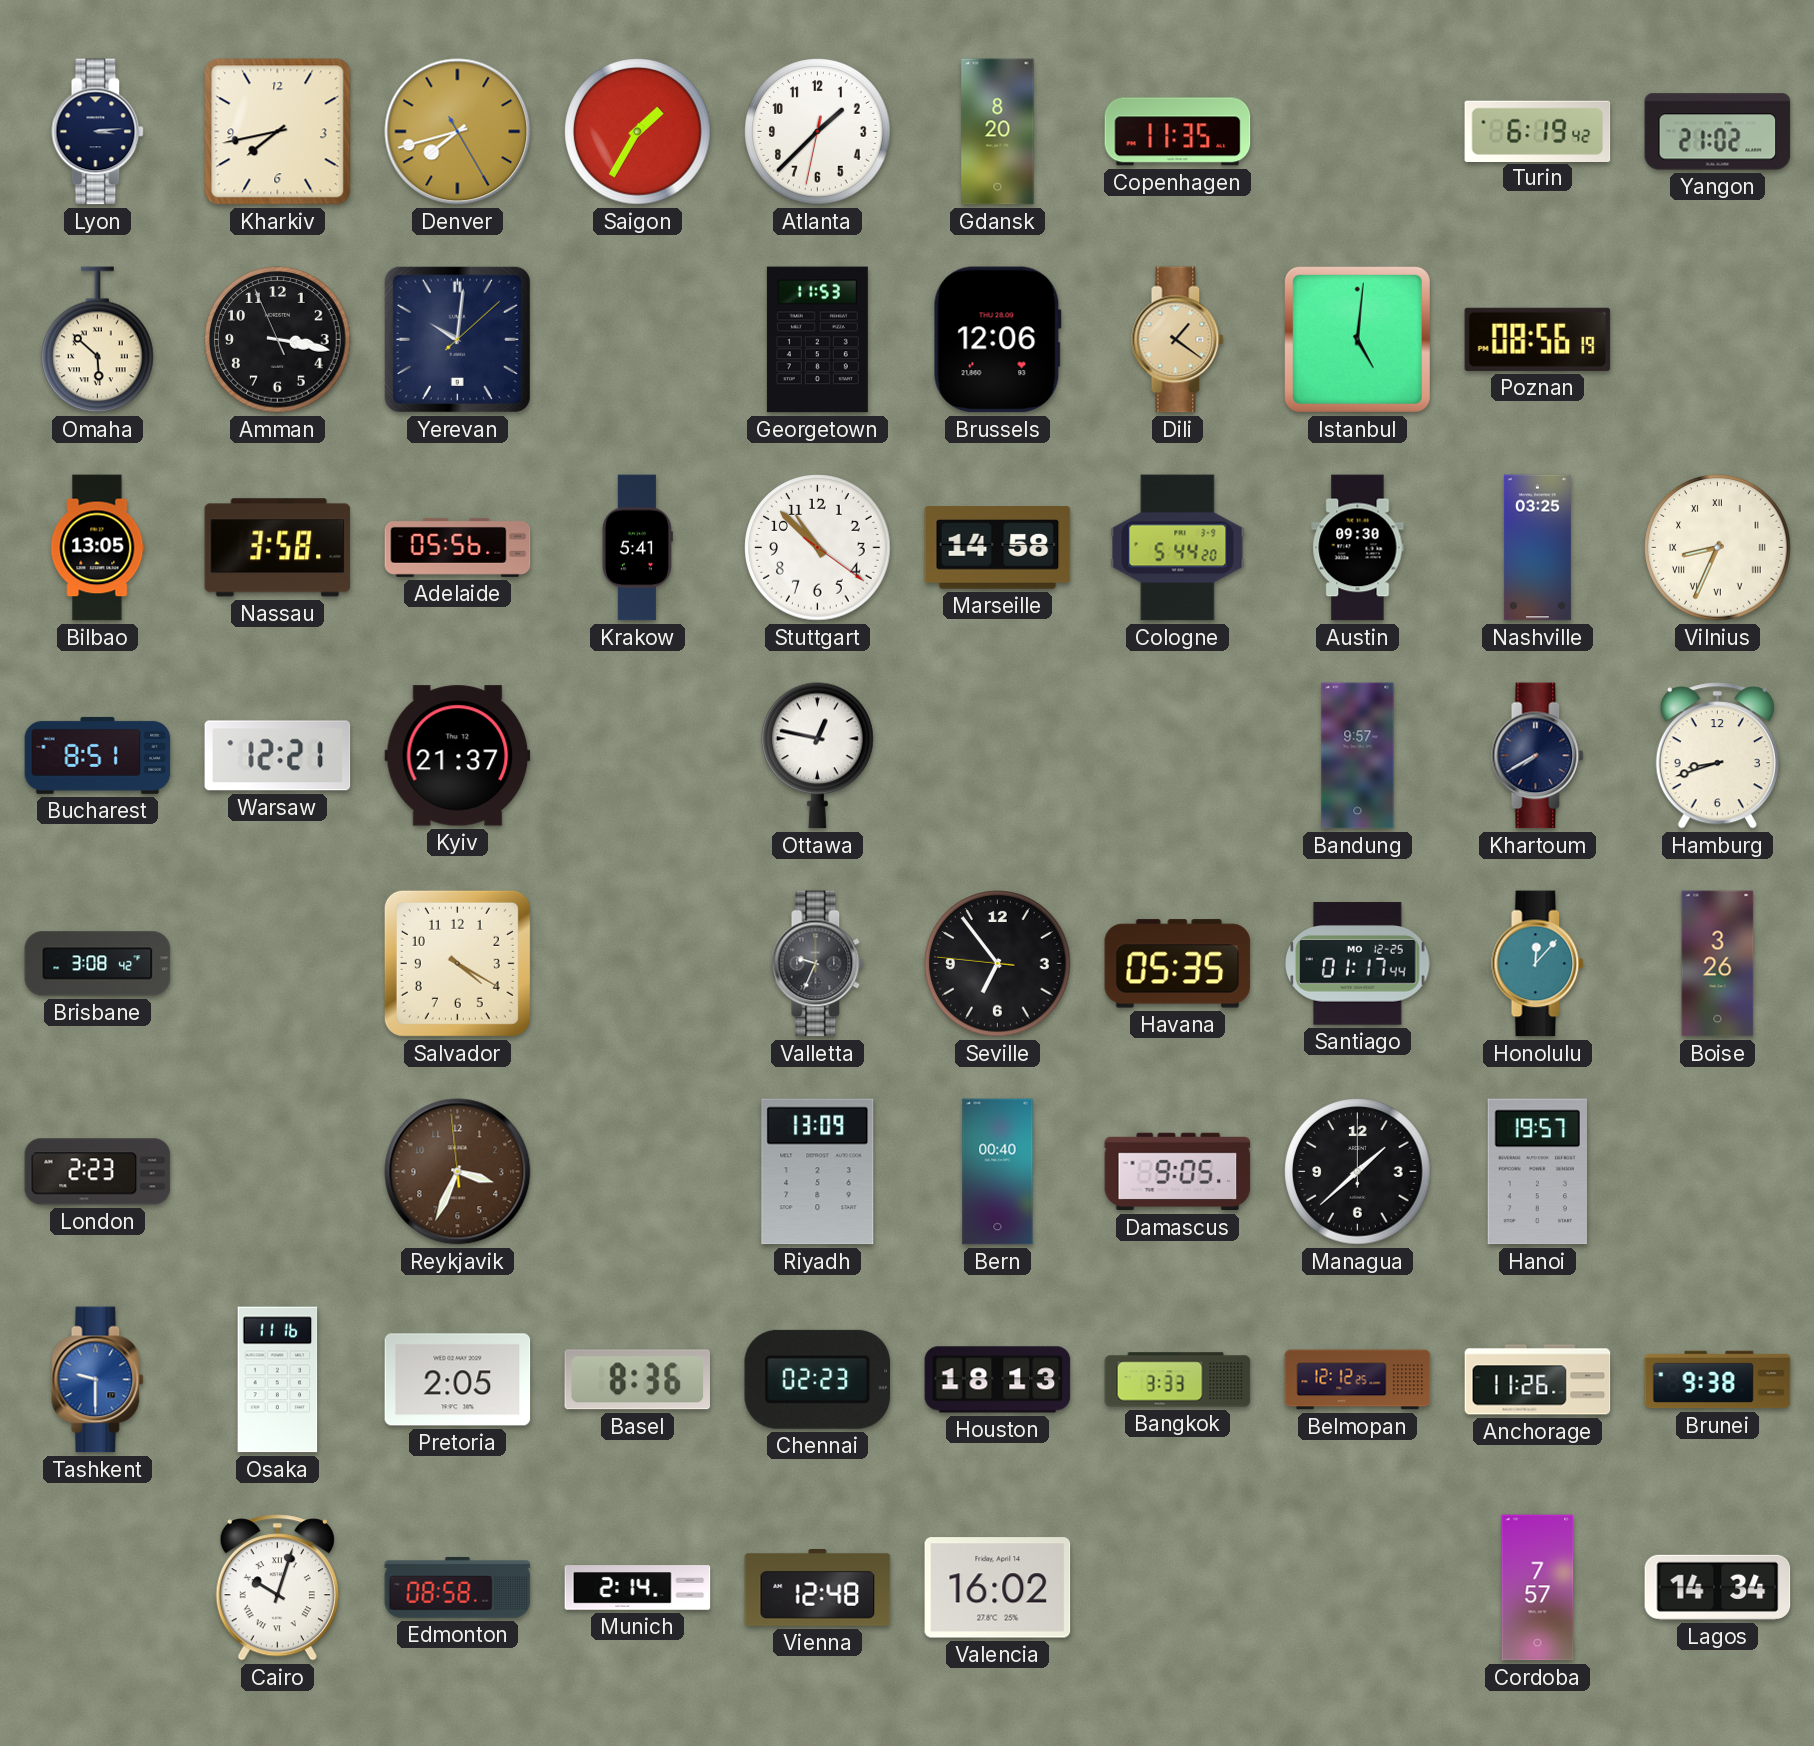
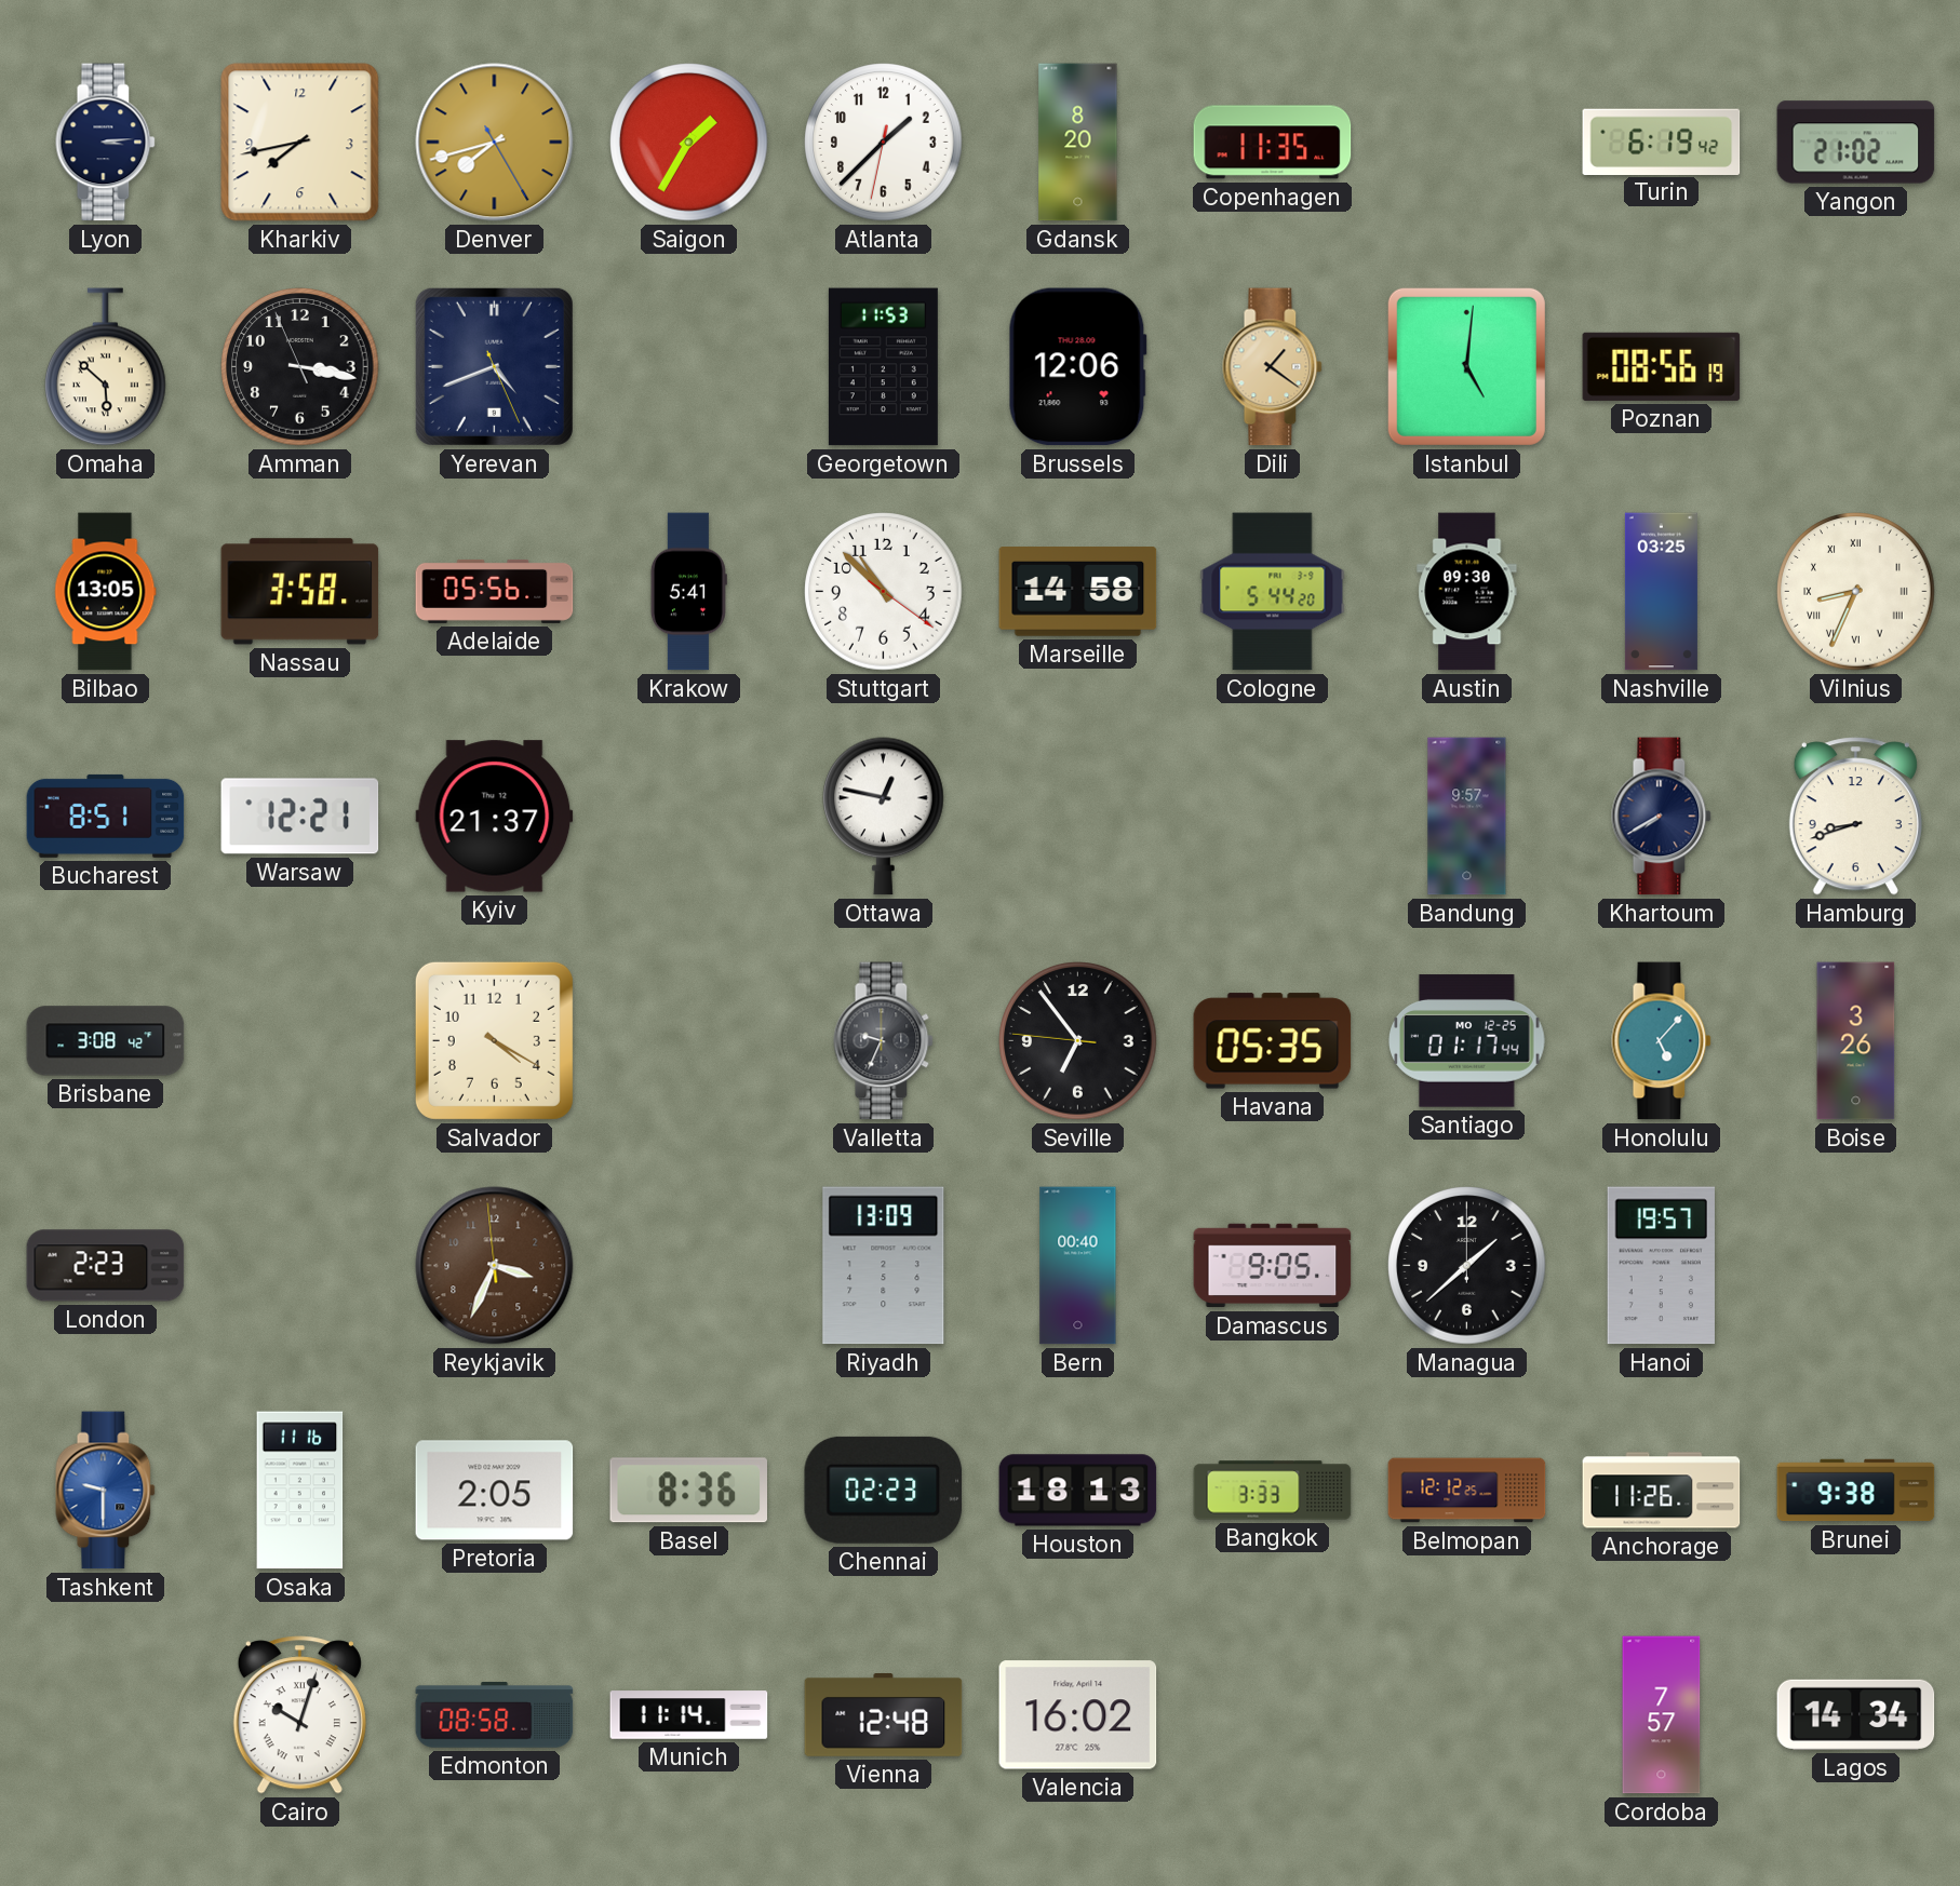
Yerevan: 10:01 -> 4:41 (494, 366)
Honolulu: 12:07 -> 5:07 (1662, 1041)
Munich: 2:14 -> 11:14 (689, 1715)
